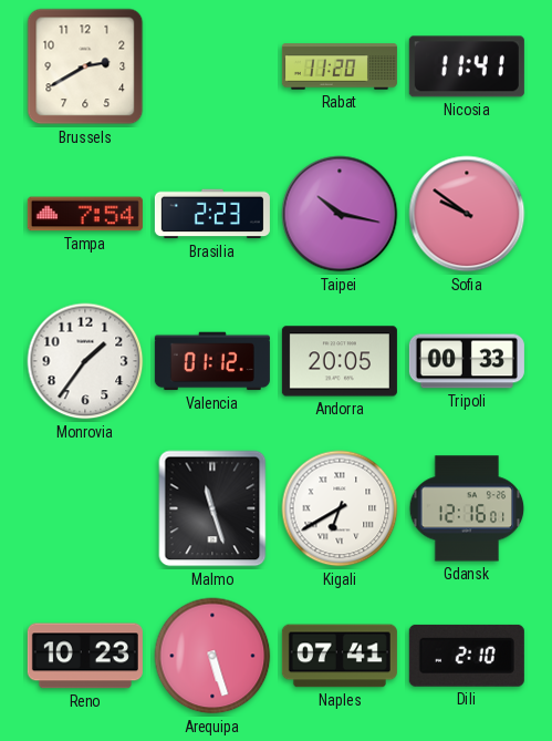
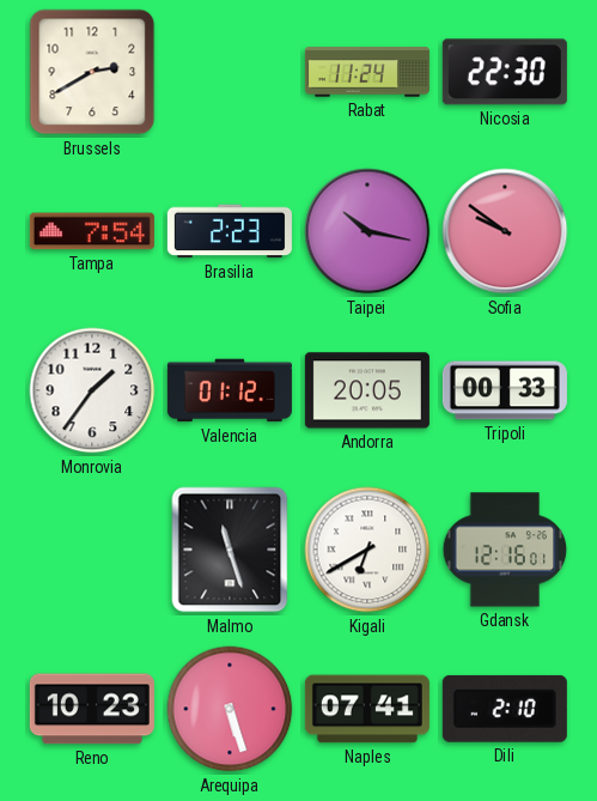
Rabat: 11:20 -> 11:24 (367, 72)
Nicosia: 11:41 -> 22:30 (505, 72)
